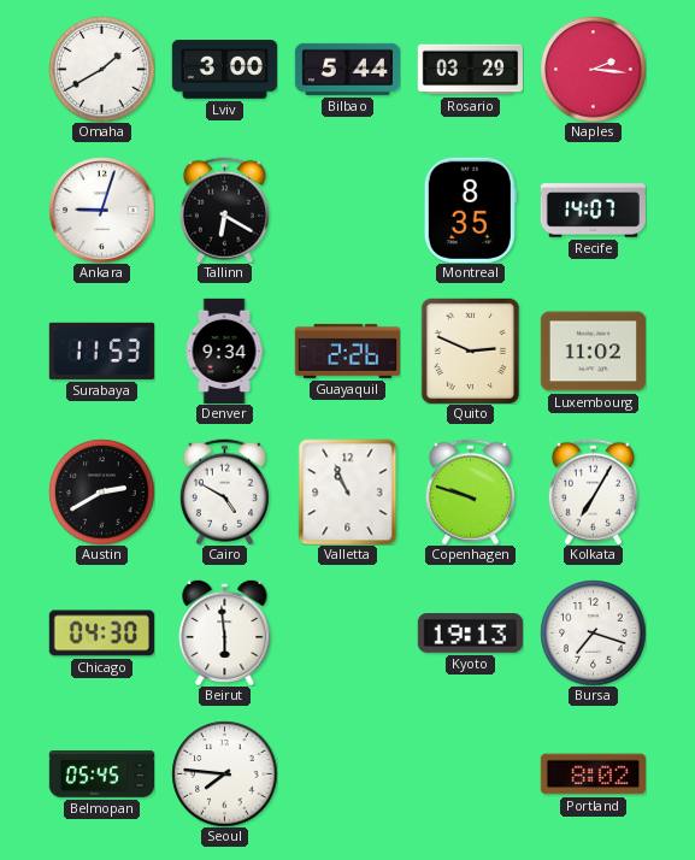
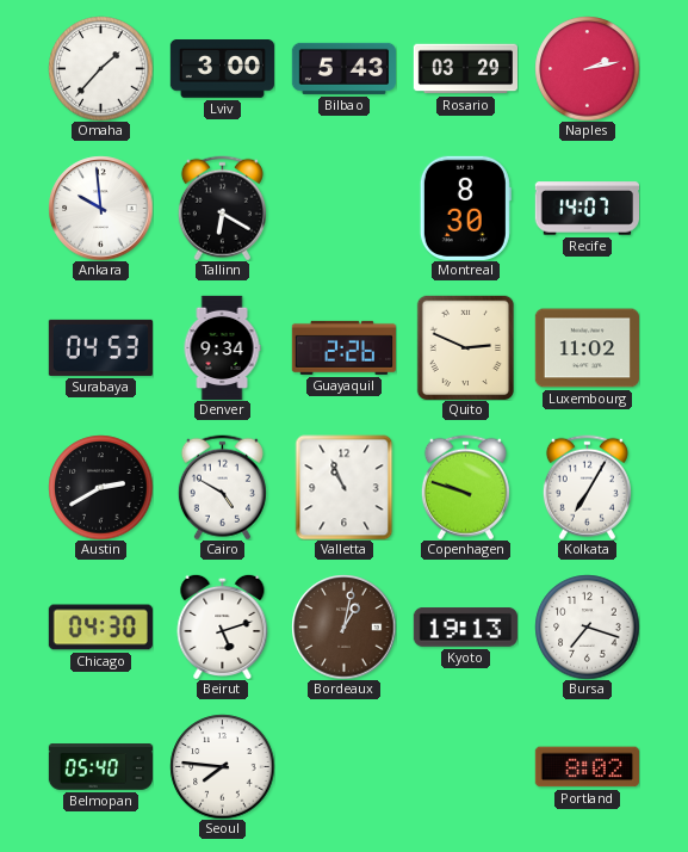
Omaha: 1:40 -> 1:37 (100, 68)
Bilbao: 5:44 -> 5:43 (343, 68)
Naples: 2:16 -> 2:13 (587, 68)
Ankara: 9:03 -> 9:59 (100, 208)
Montreal: 8:35 -> 8:30 (465, 208)
Surabaya: 11:53 -> 04:53 (100, 347)
Beirut: 5:59 -> 5:12 (223, 626)
Bordeaux: none -> 1:02 (343, 626)
Belmopan: 05:45 -> 05:40 (100, 767)
